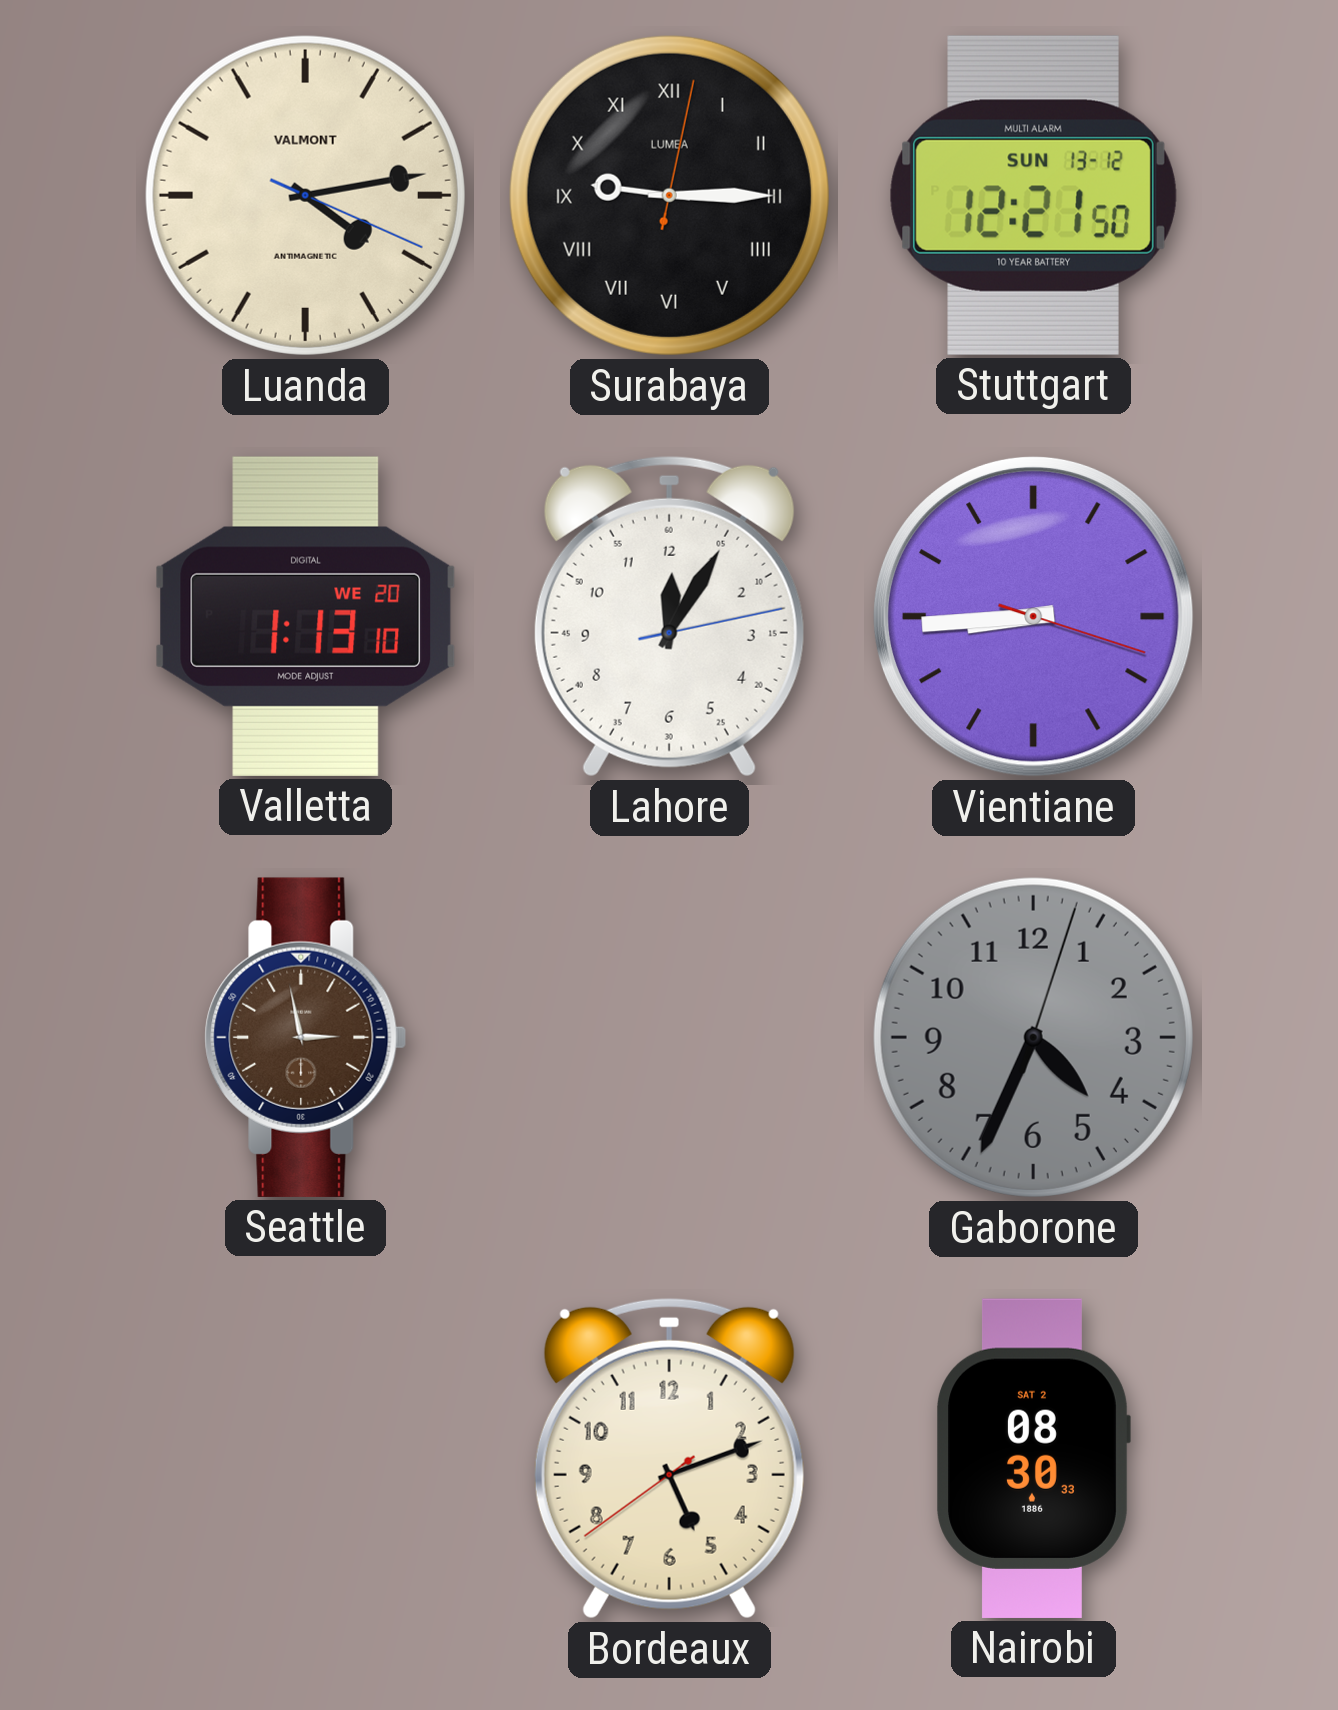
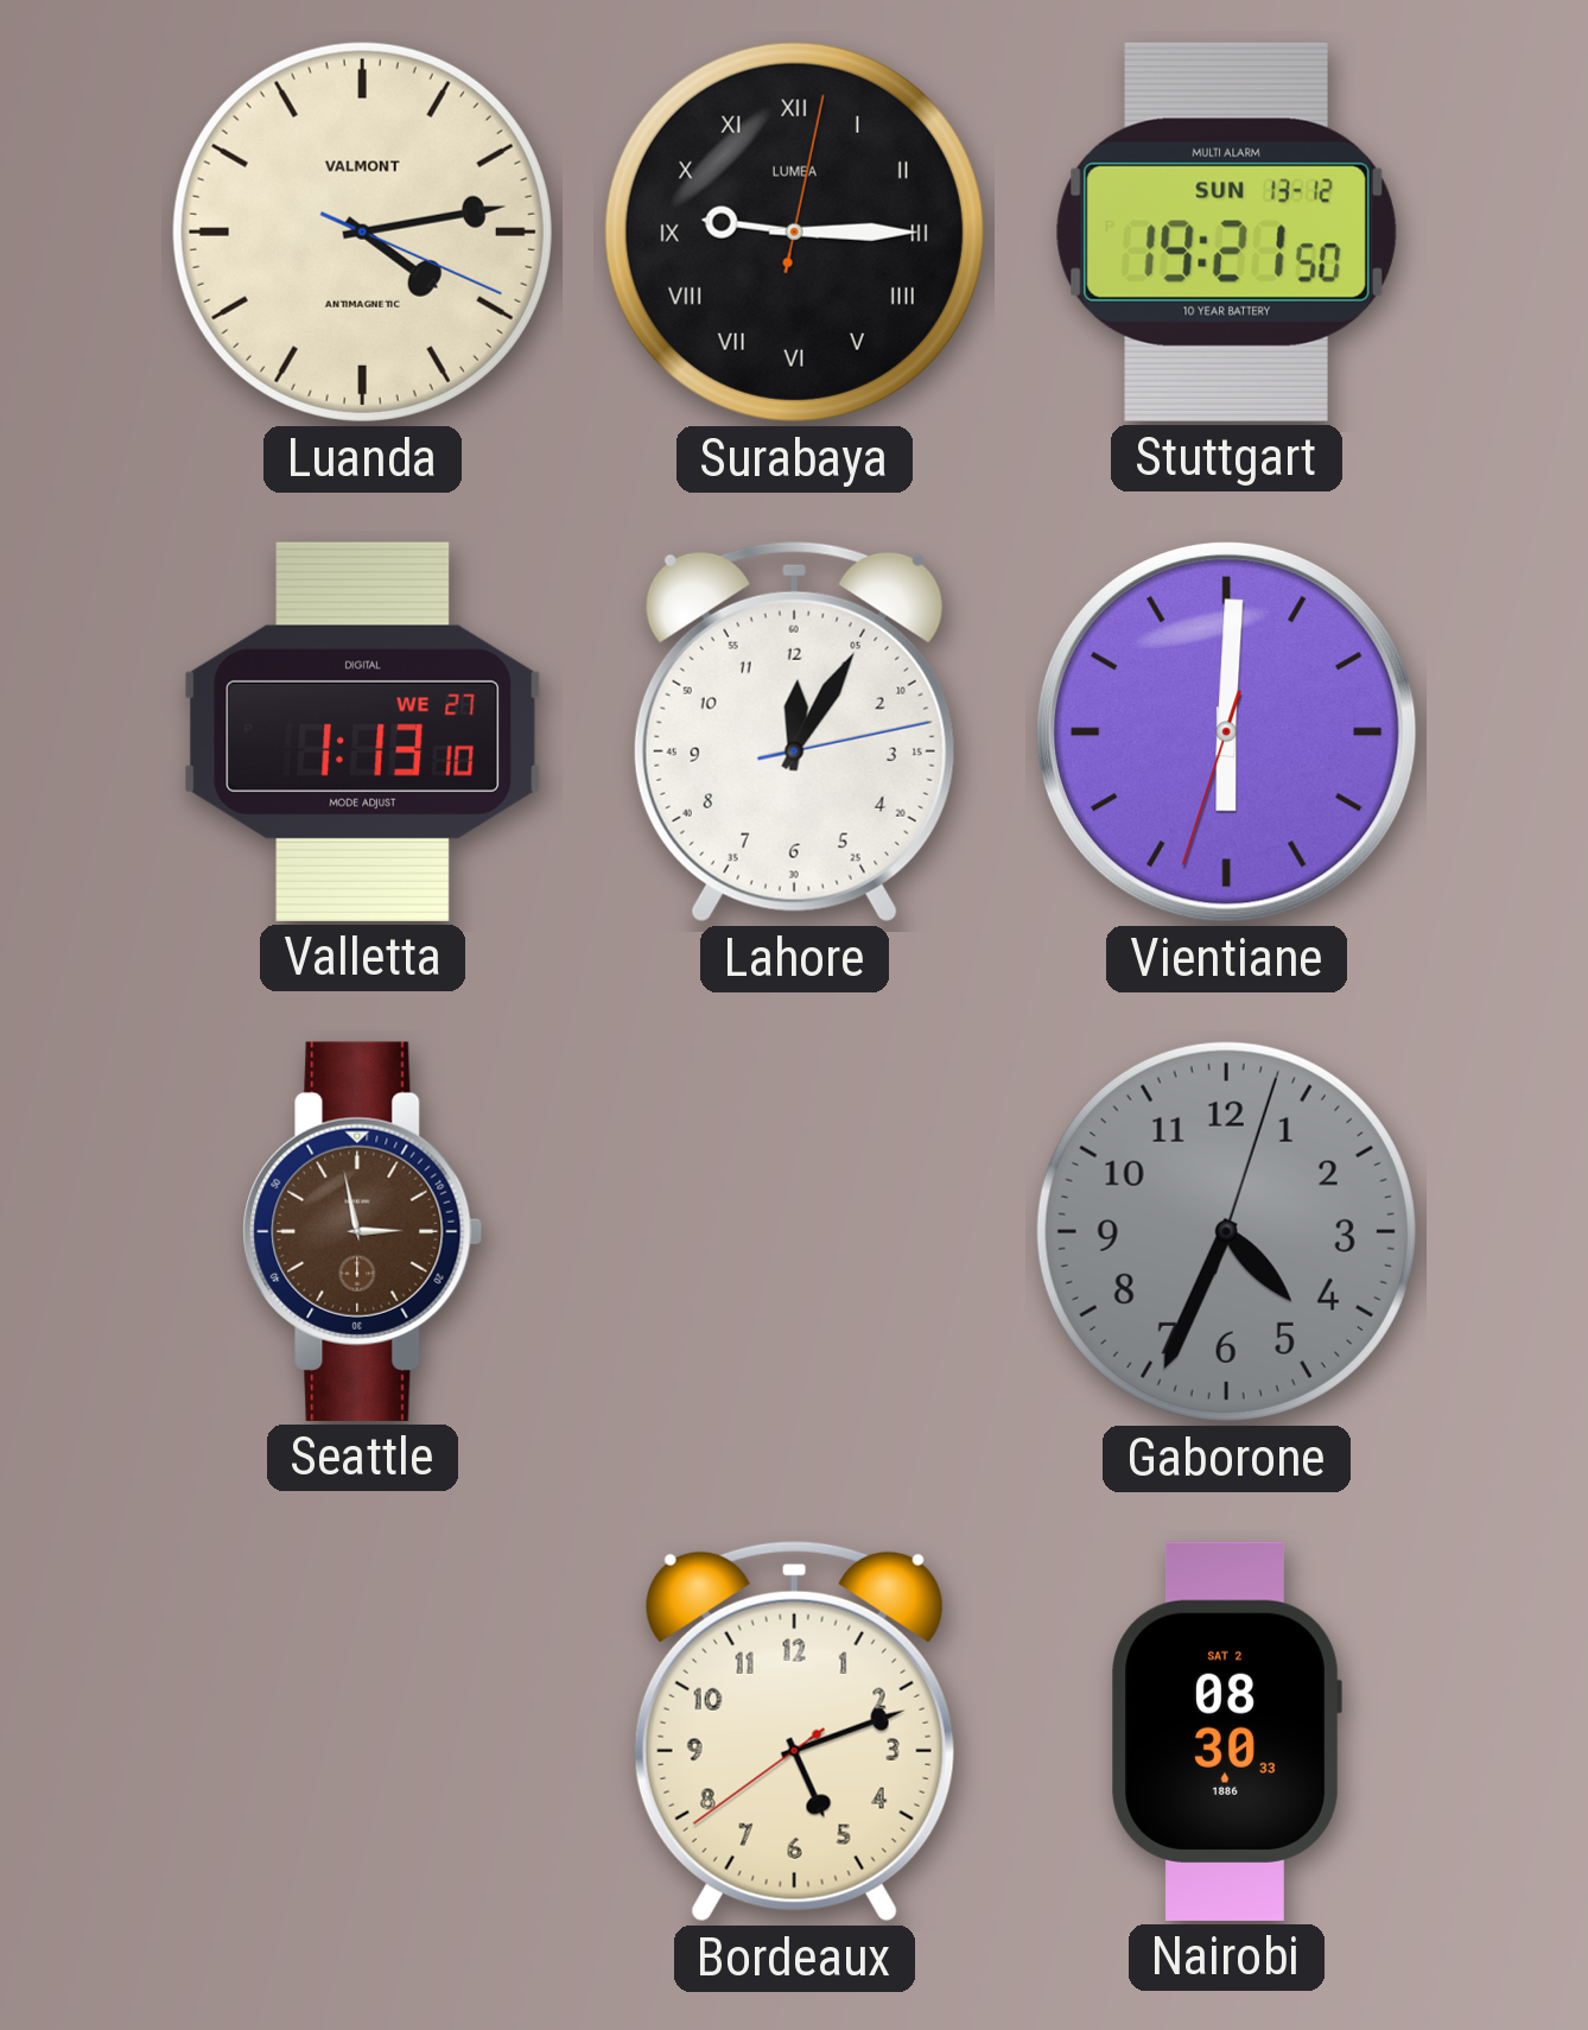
Stuttgart: 12:21 -> 19:21 (1226, 231)
Valletta date: WE 20 -> WE 27 (363, 731)
Vientiane: 8:44 -> 6:00 (1226, 731)
